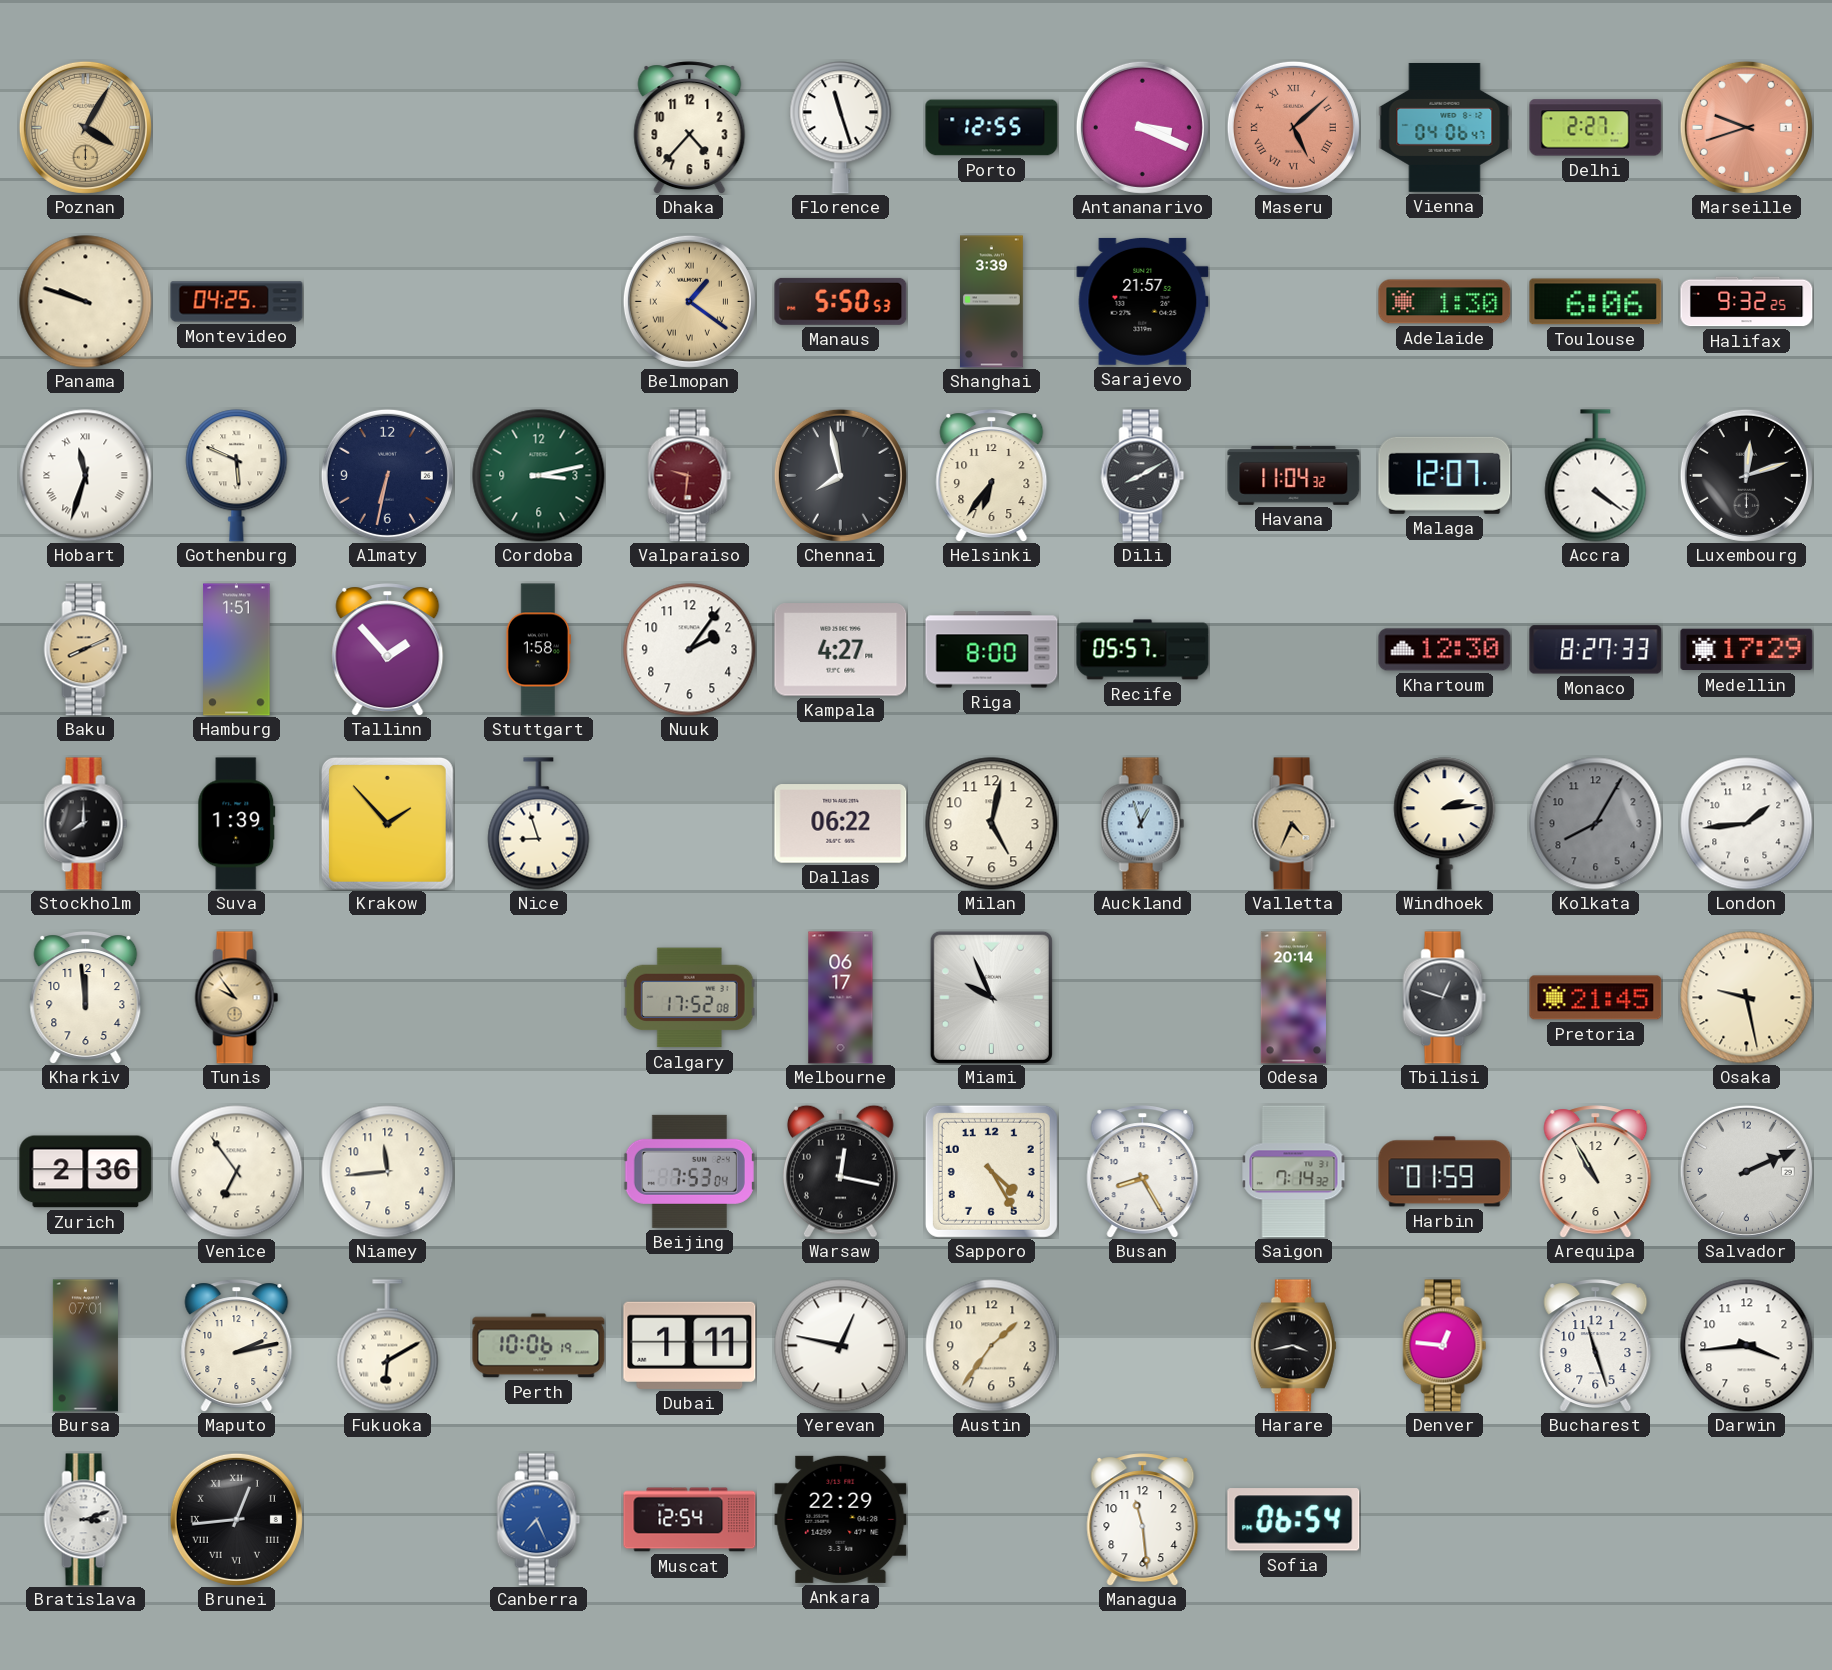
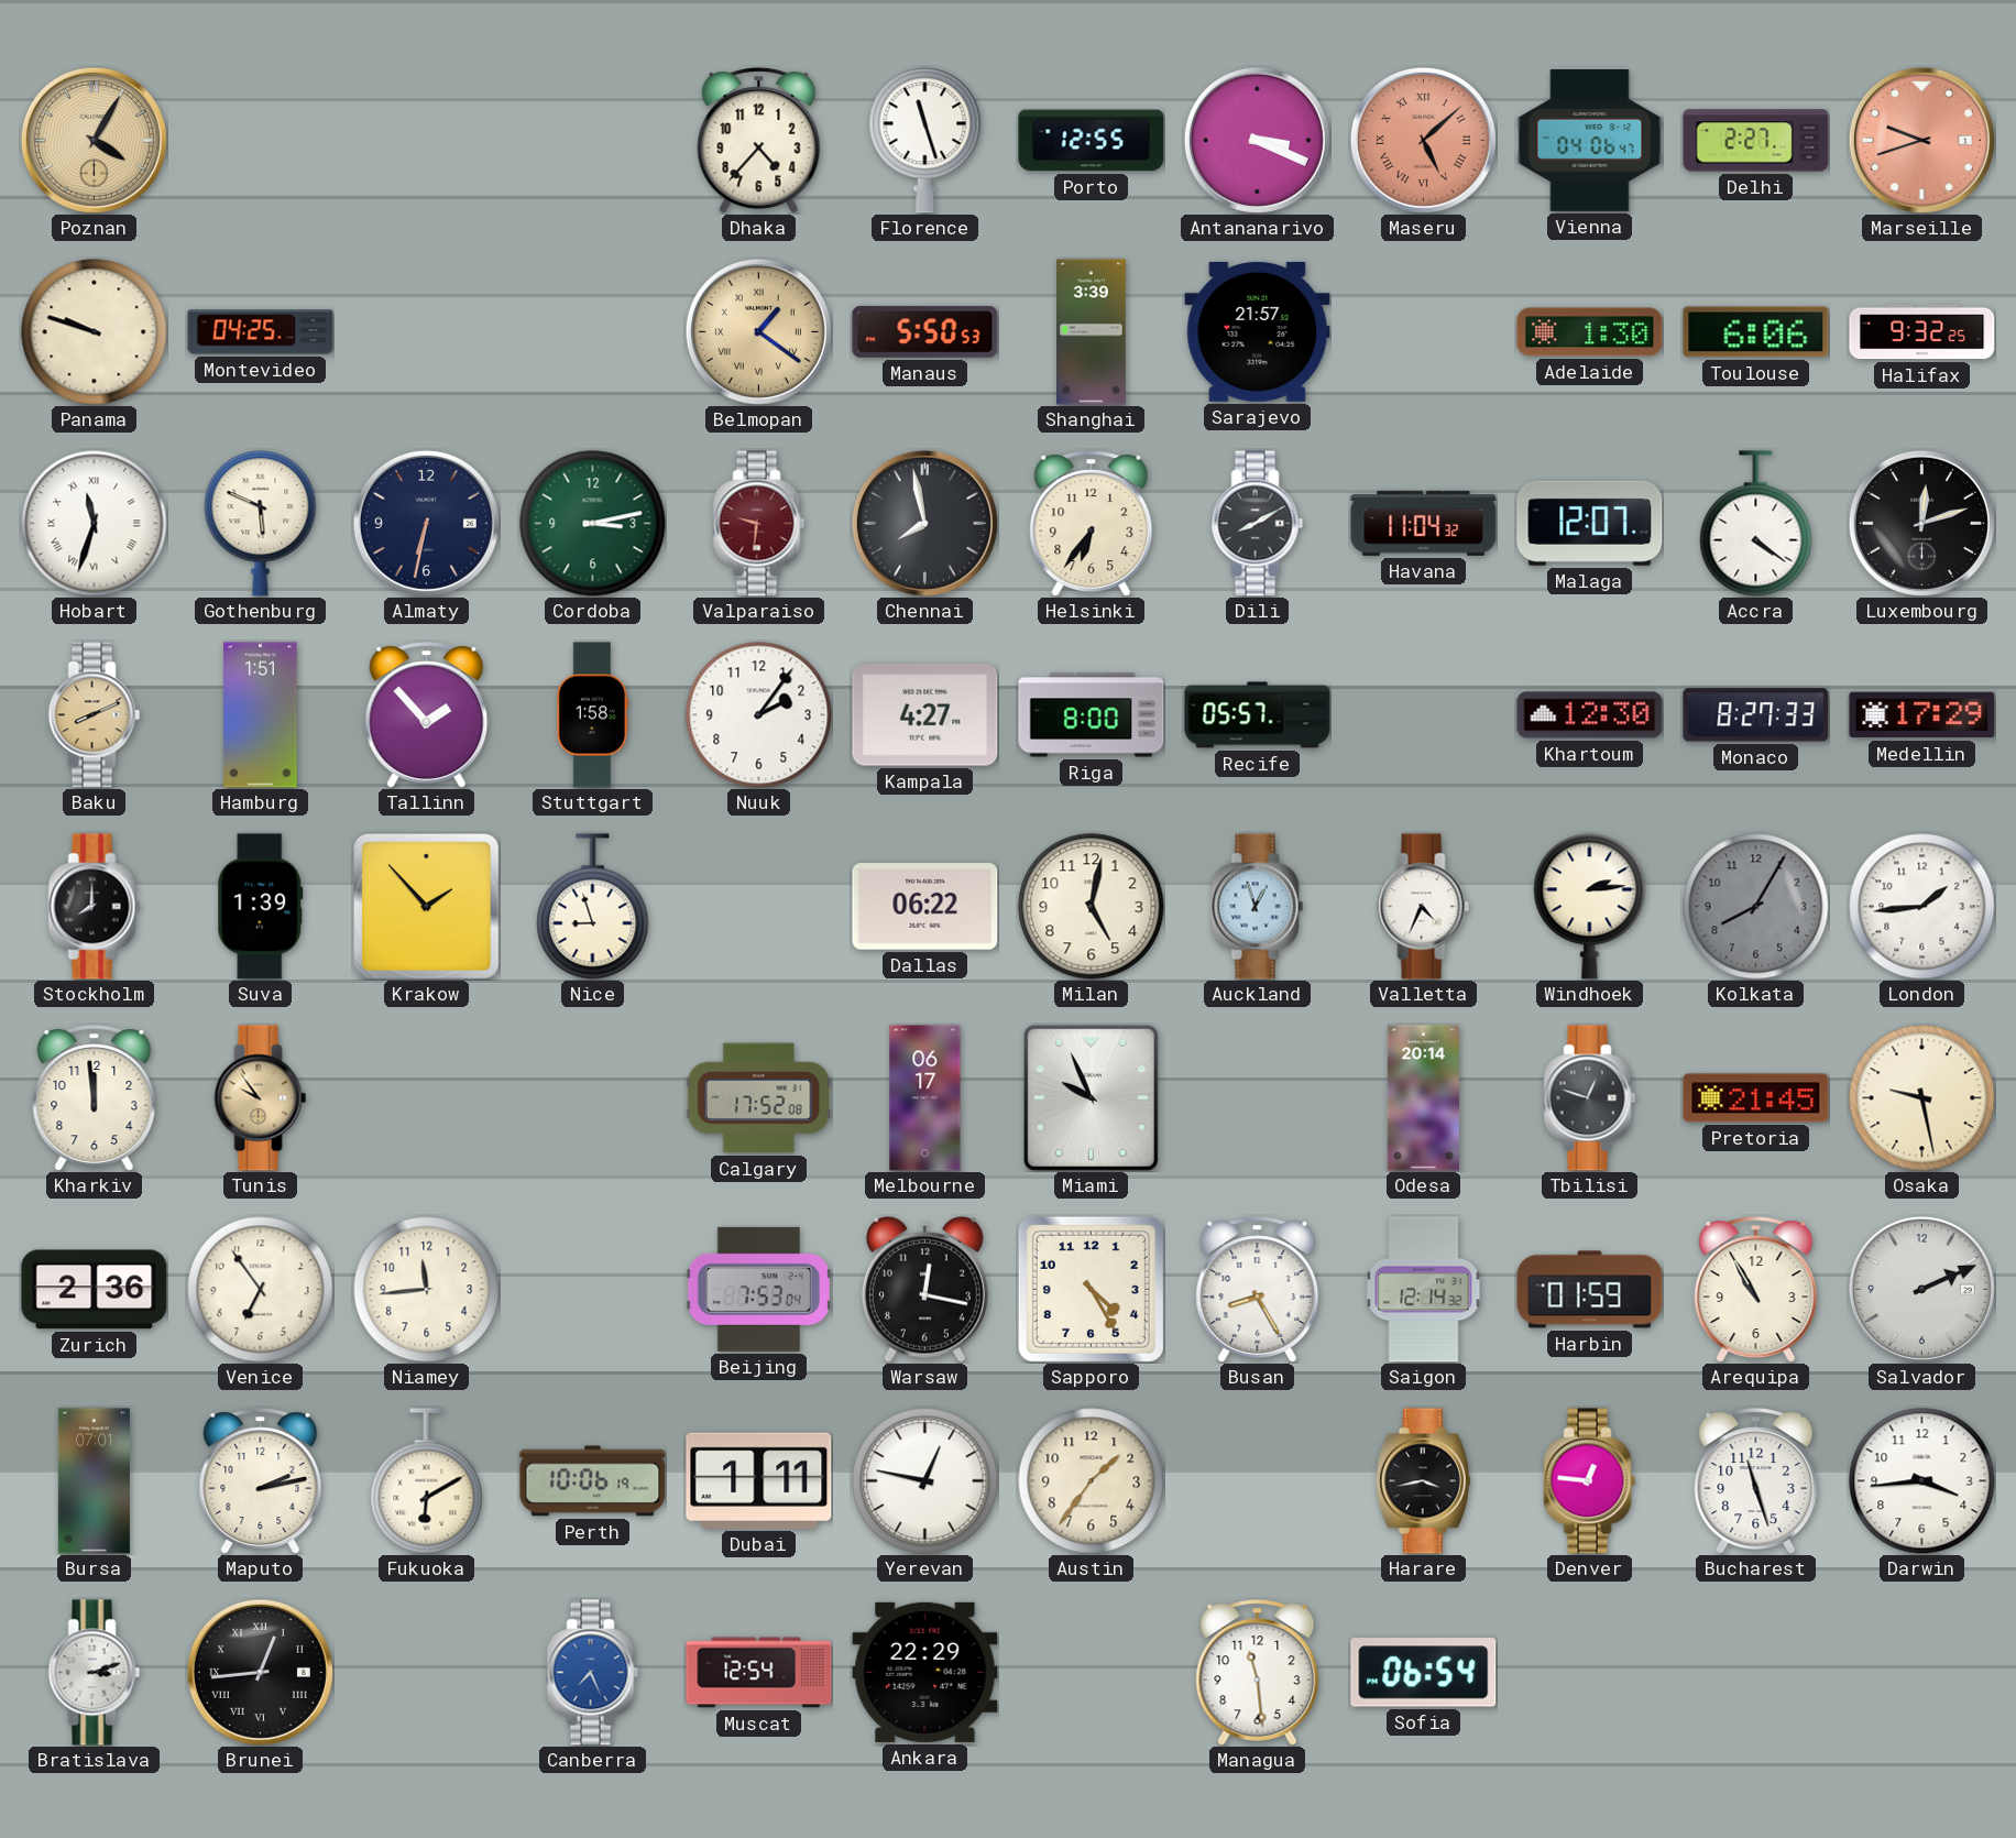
Valletta dial: champagne -> white (1424, 907)
Saigon: 7:14 -> 12:14 (1424, 1290)
